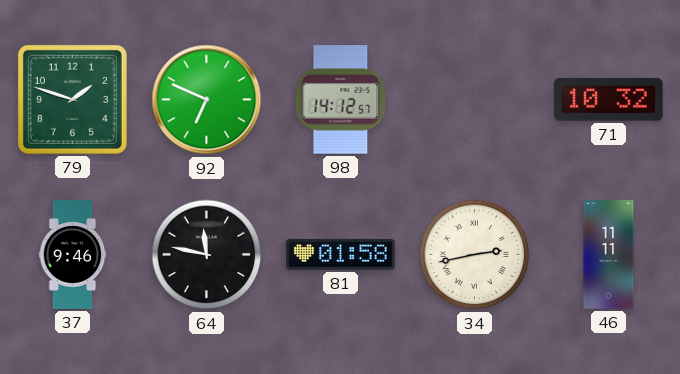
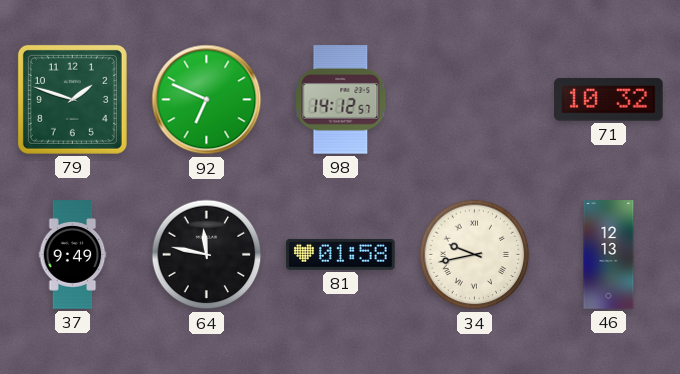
37: 9:46 -> 9:49 (73, 255)
34: 2:43 -> 9:43 (475, 255)
46: 11:11 -> 12:13 (609, 255)
